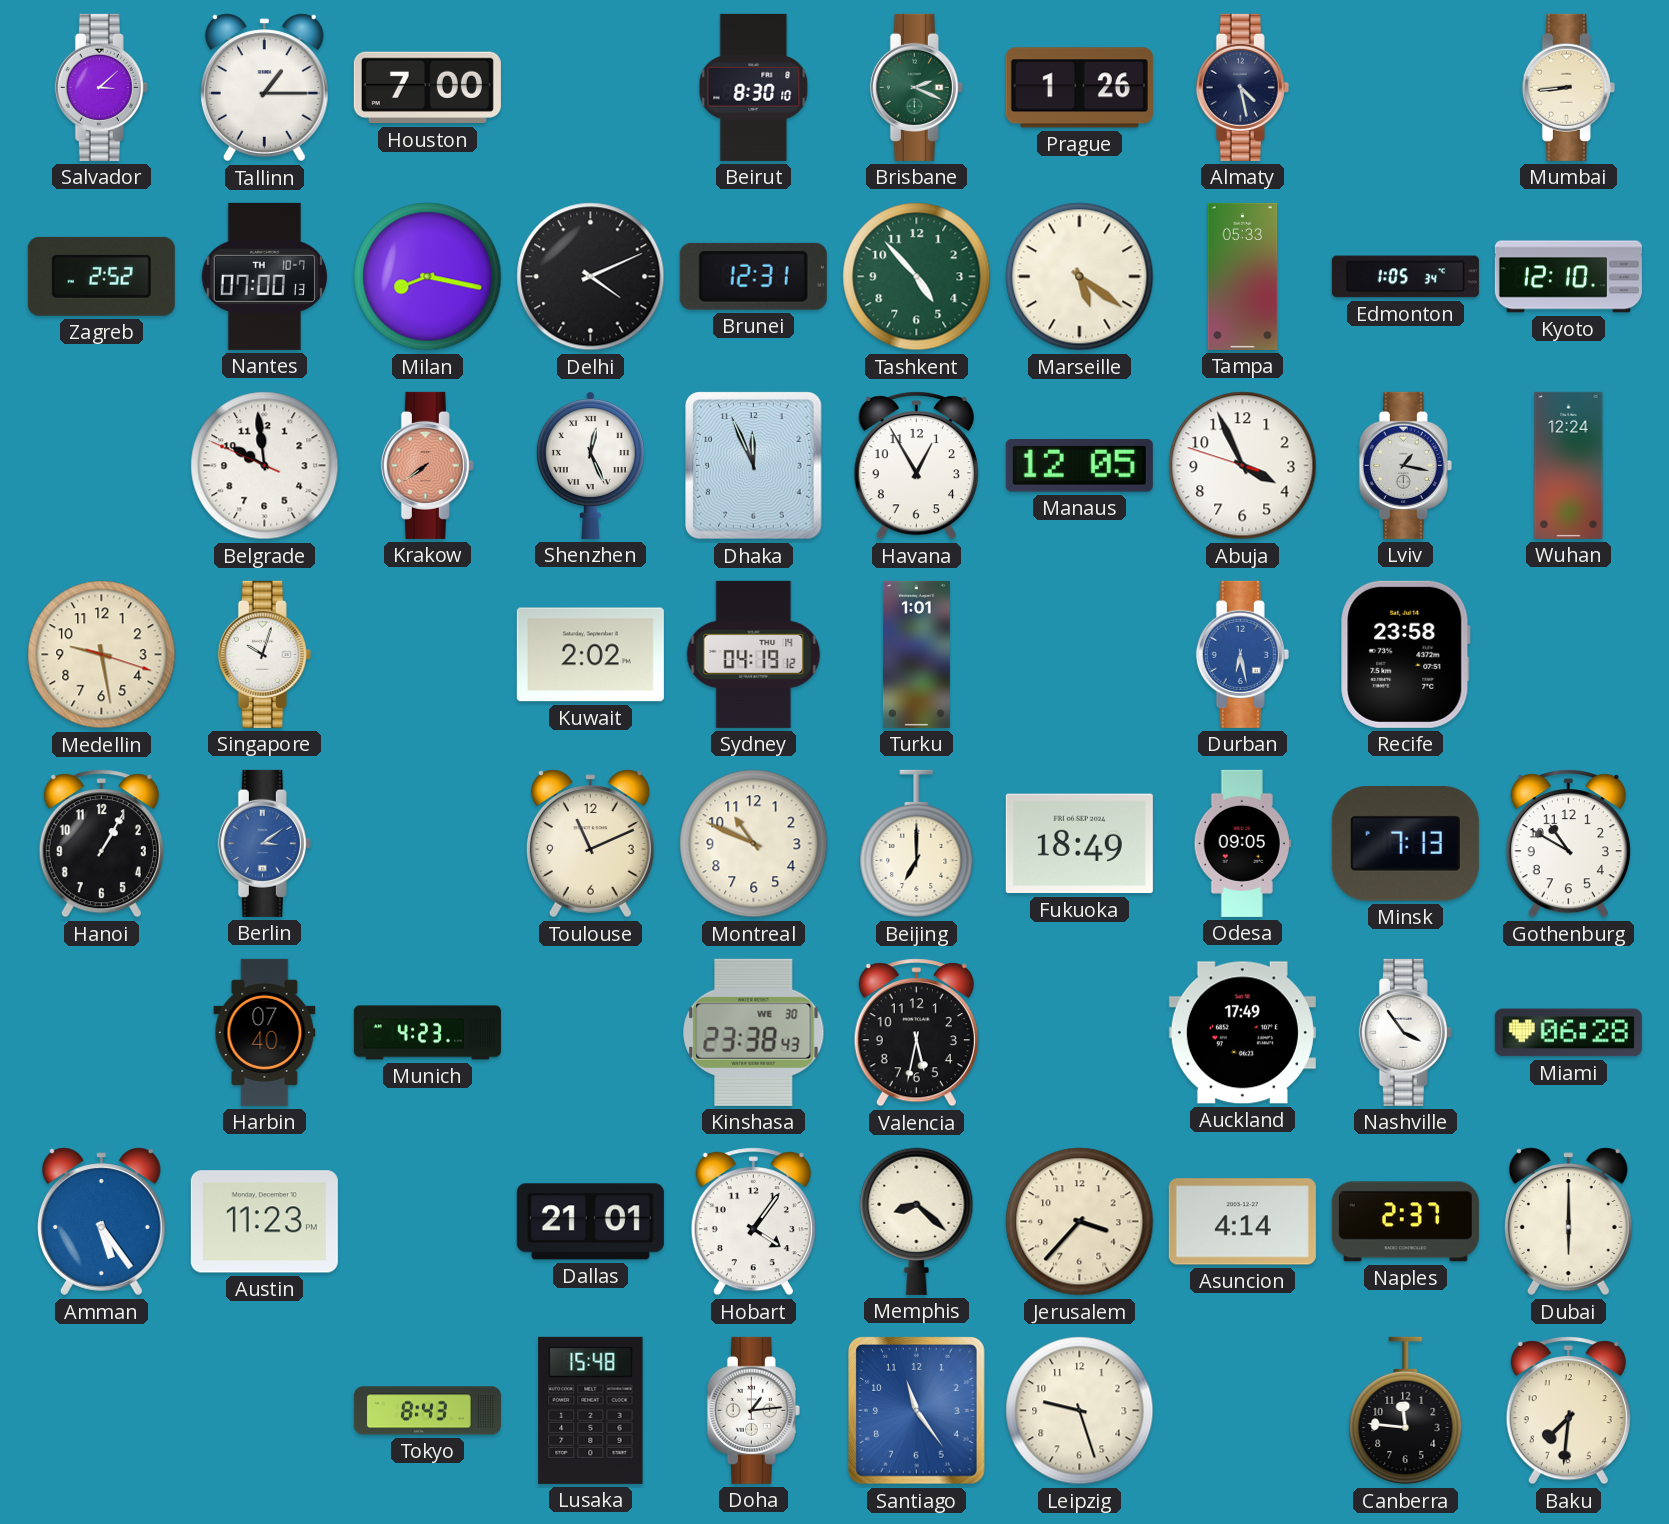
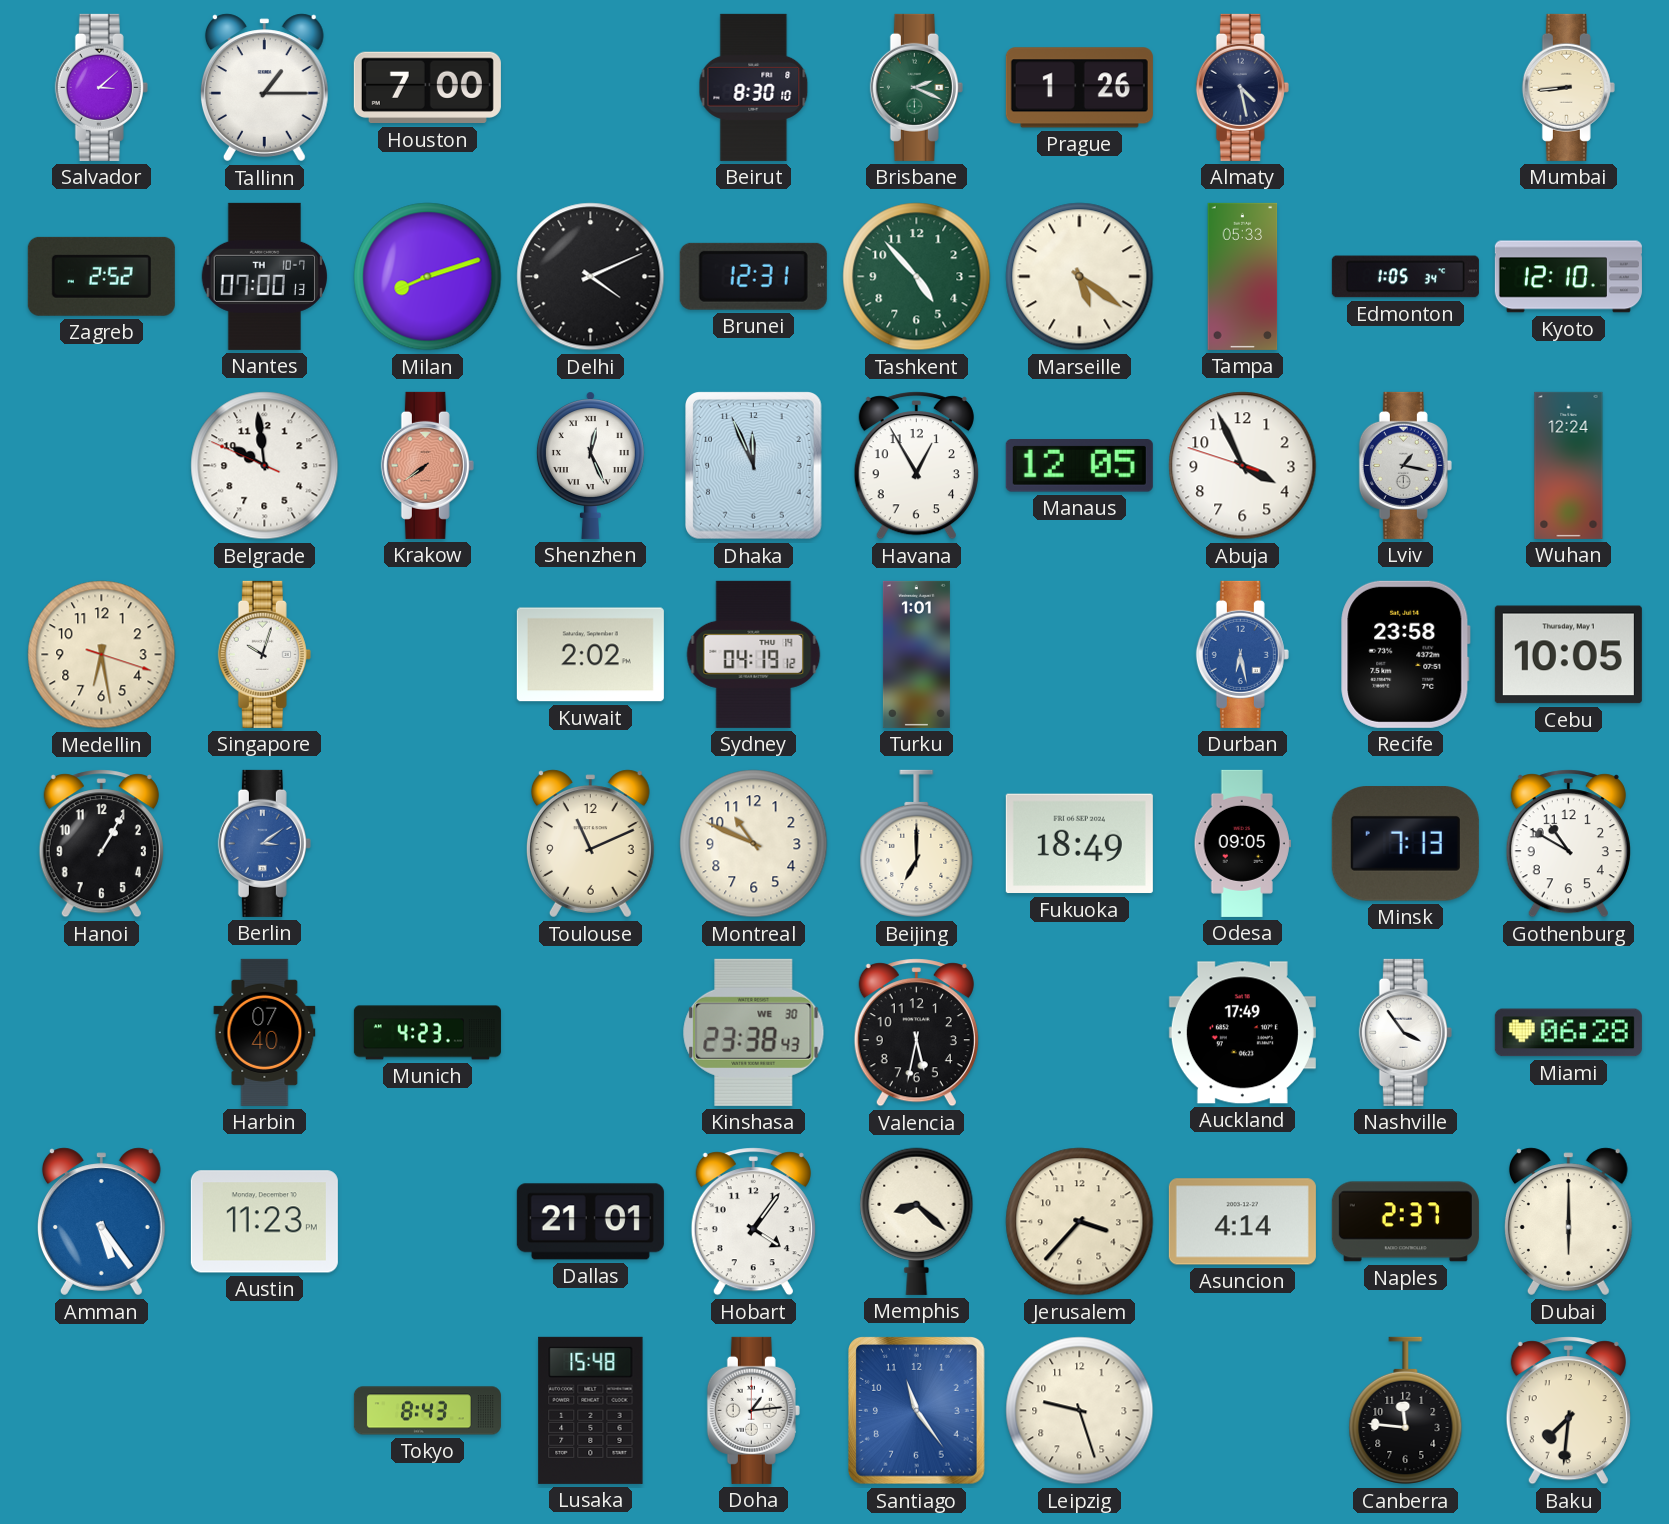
Milan: 8:17 -> 8:12 (428, 277)
Medellin: 9:28 -> 6:28 (102, 655)
Cebu: none -> 10:05 (1568, 655)
